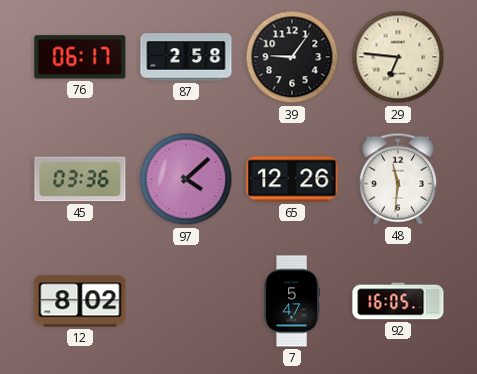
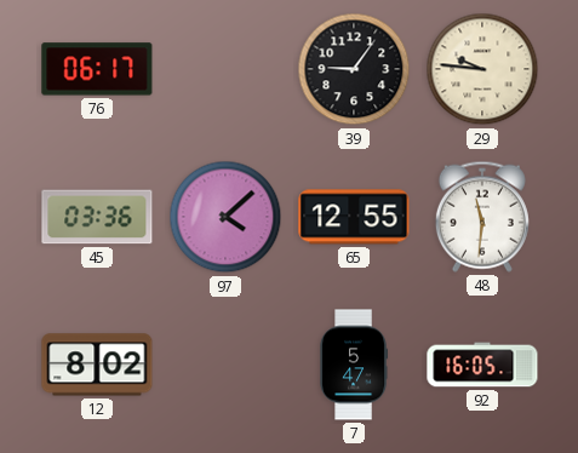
87: 2:58 -> none (186, 57)
29: 6:46 -> 9:46 (482, 69)
65: 12:26 -> 12:55 (354, 217)
